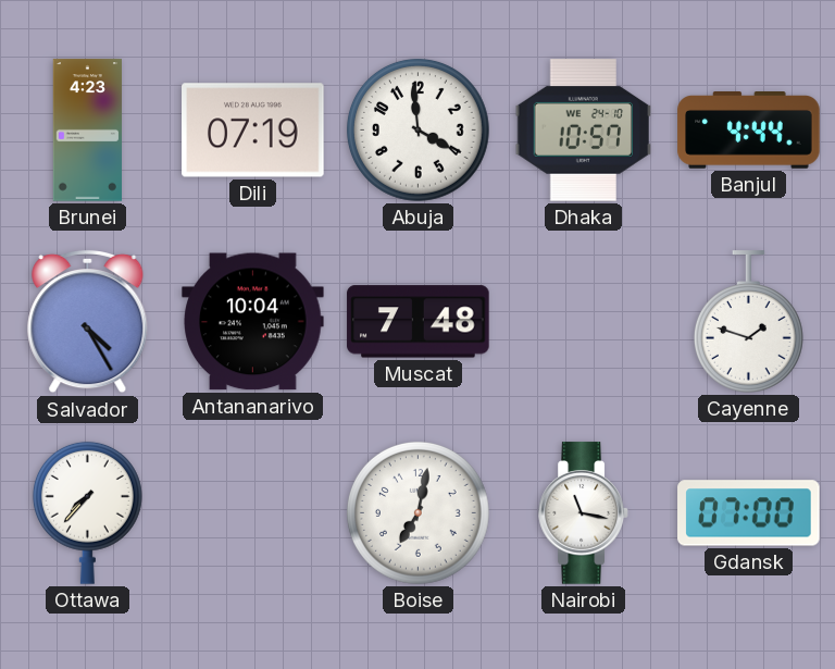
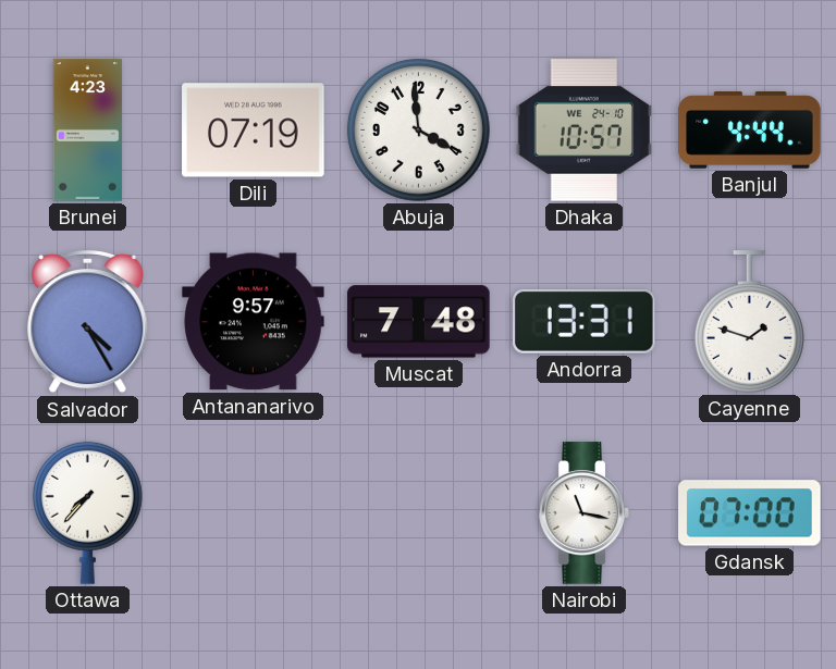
Antananarivo: 10:04 -> 9:57 (254, 322)
Andorra: none -> 13:31 (585, 321)
Boise: 7:02 -> none (419, 512)
